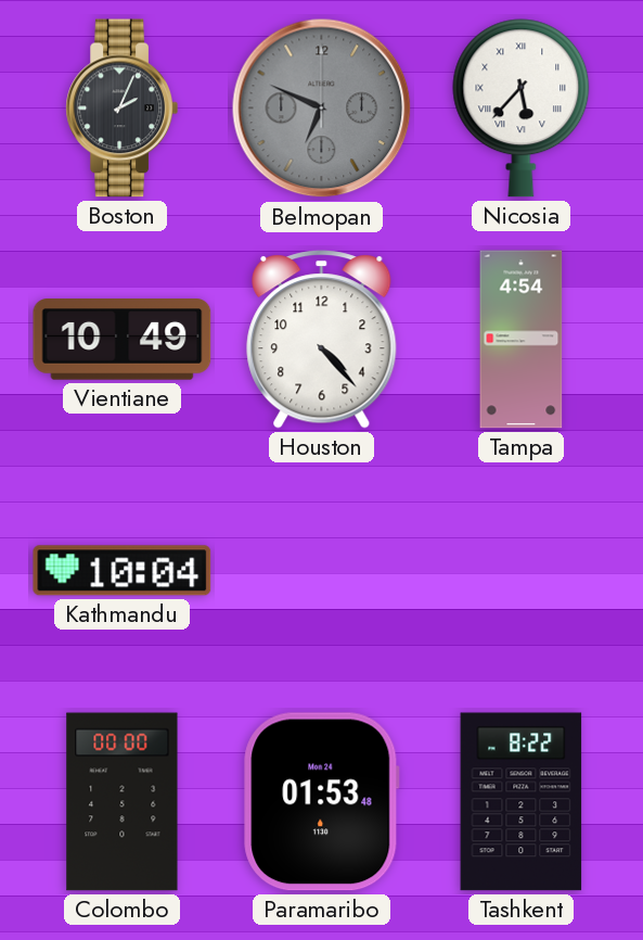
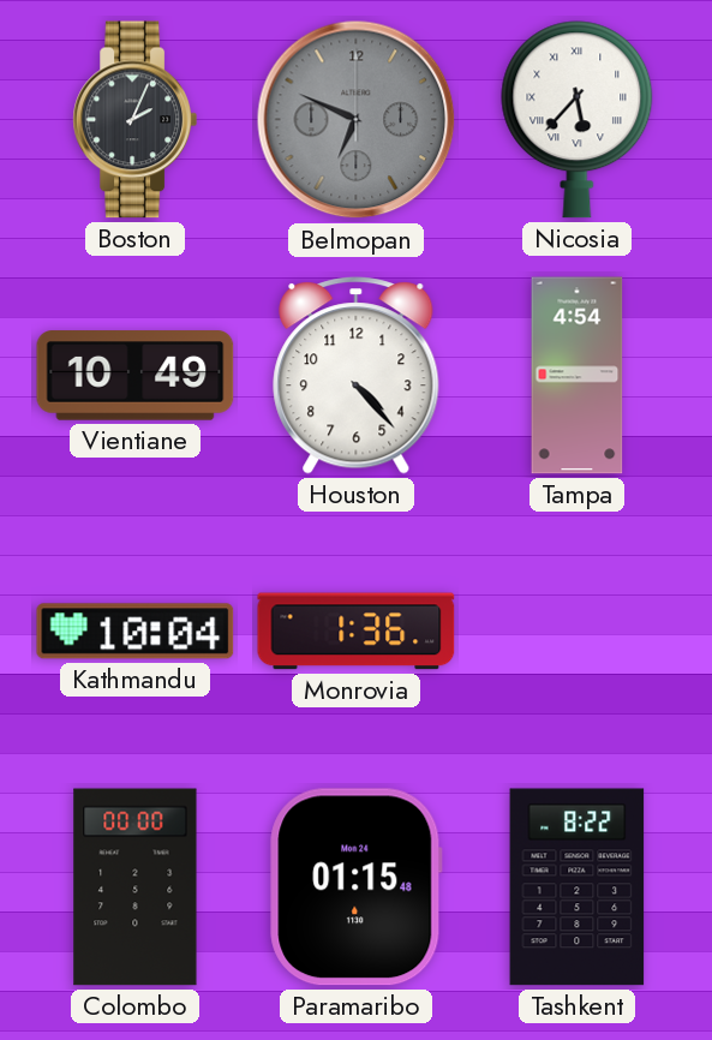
Monrovia: none -> 1:36 (357, 632)
Paramaribo: 01:53 -> 01:15 (357, 887)
